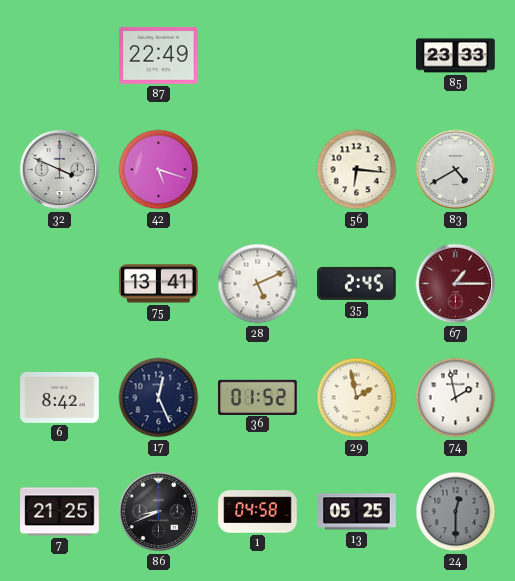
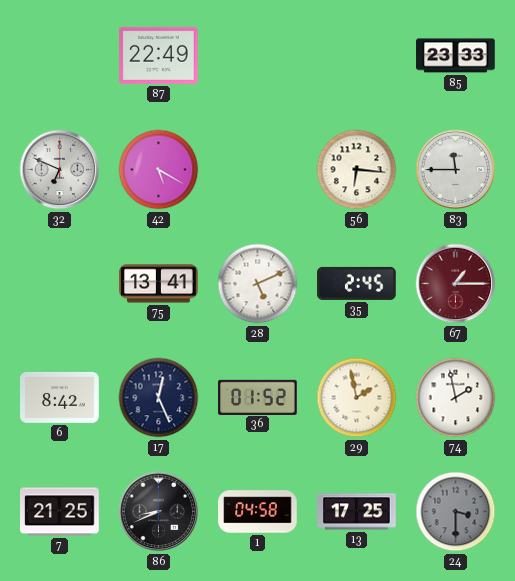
32: 3:49 -> 6:49 (60, 170)
42: 5:18 -> 5:20 (159, 170)
83: 4:40 -> 11:45 (456, 170)
13: 05:25 -> 17:25 (357, 512)
24: 12:30 -> 3:30 (456, 512)
